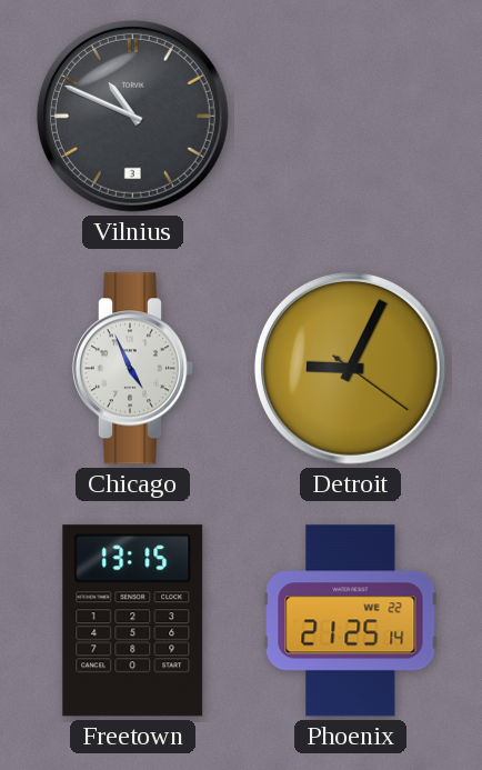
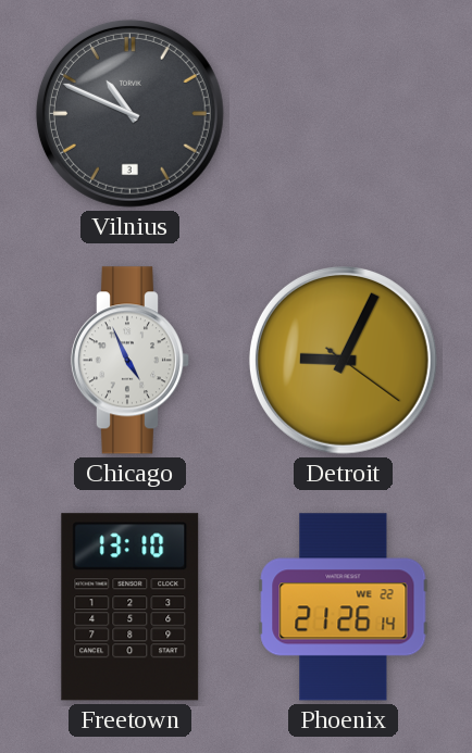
Freetown: 13:15 -> 13:10 (131, 607)
Phoenix: 21:25 -> 21:26 (344, 607)
